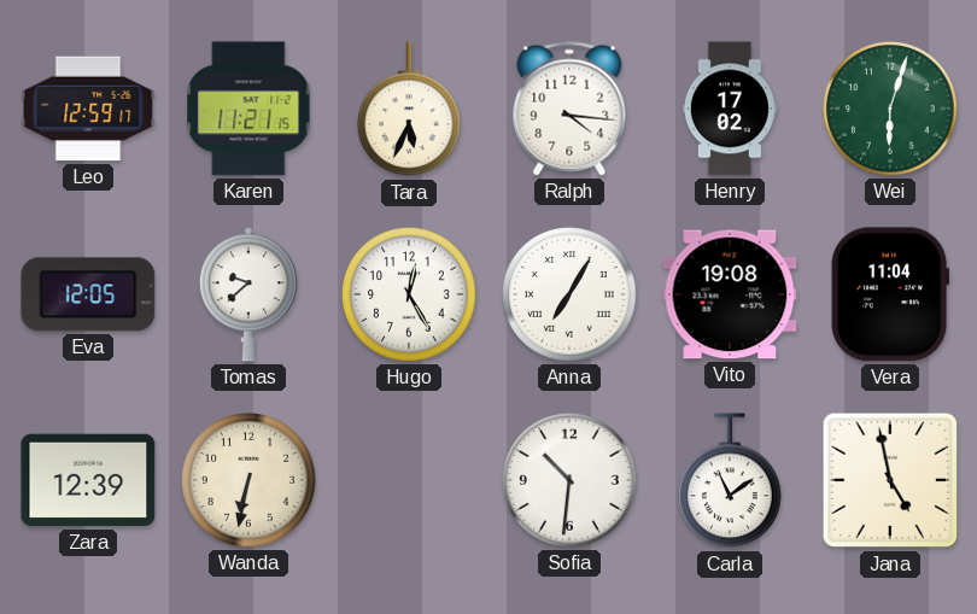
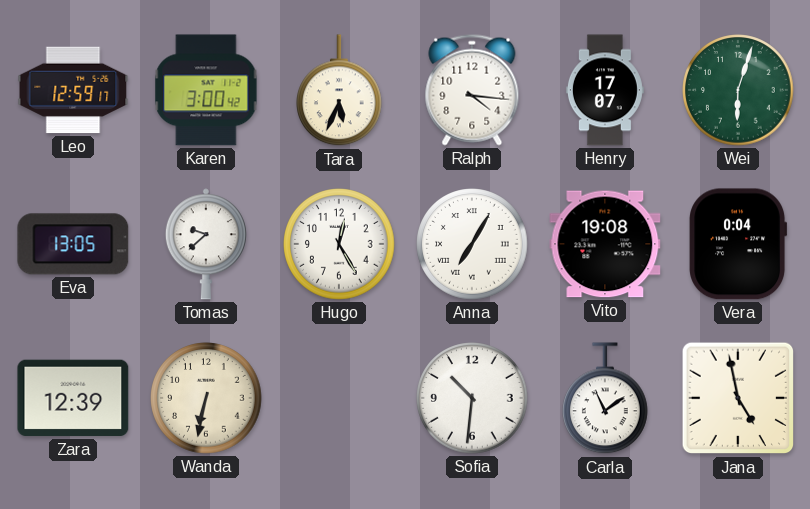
Karen: 11:21 -> 3:00 (206, 90)
Henry: 17:02 -> 17:07 (605, 90)
Eva: 12:05 -> 13:05 (73, 244)
Vera: 11:04 -> 0:04 (738, 244)
